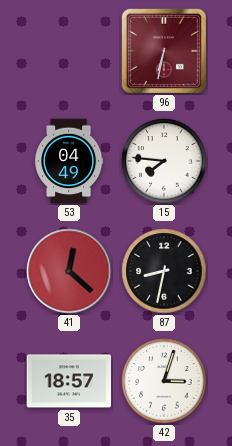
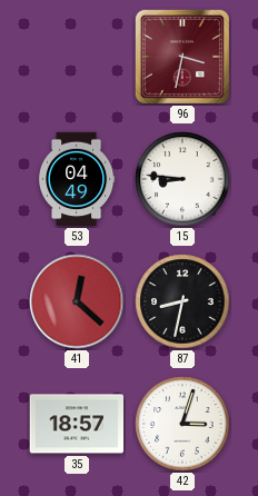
96: 6:32 -> 3:32 (182, 57)
15: 7:46 -> 8:46 (182, 179)
